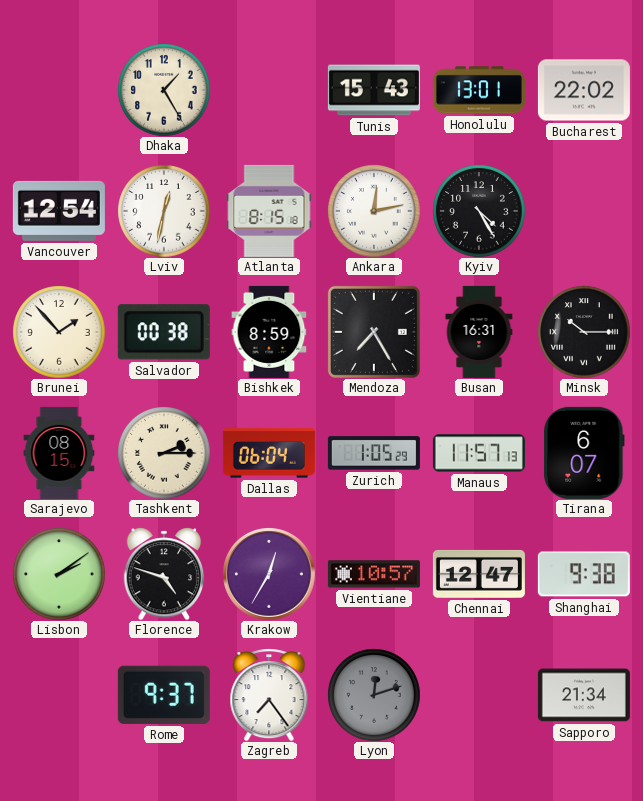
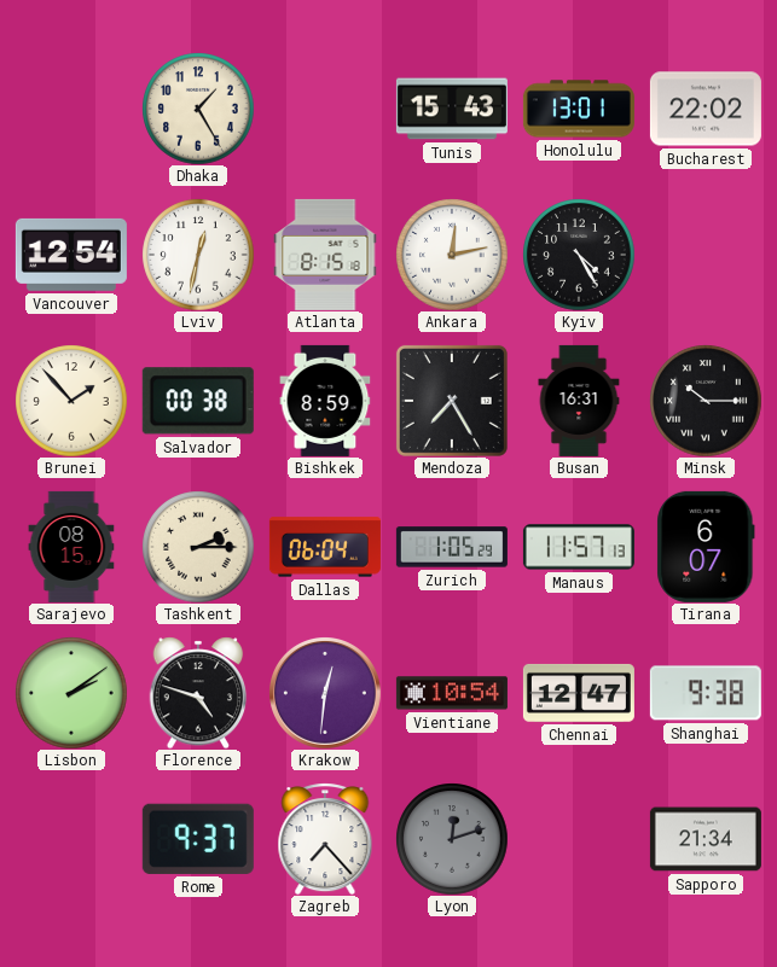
Krakow: 12:35 -> 12:31 (325, 693)
Vientiane: 10:57 -> 10:54 (452, 693)
Zagreb: 7:24 -> 7:23 (325, 839)
